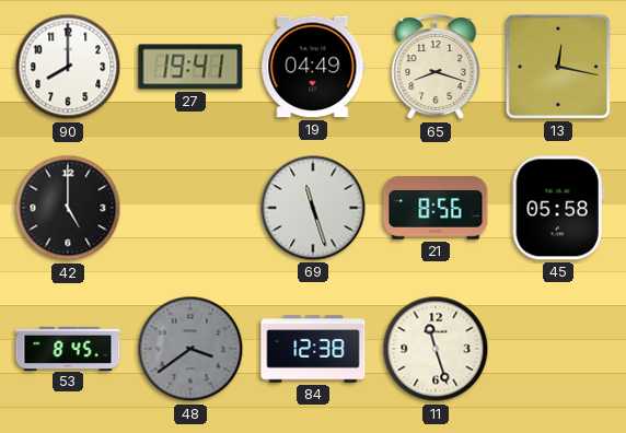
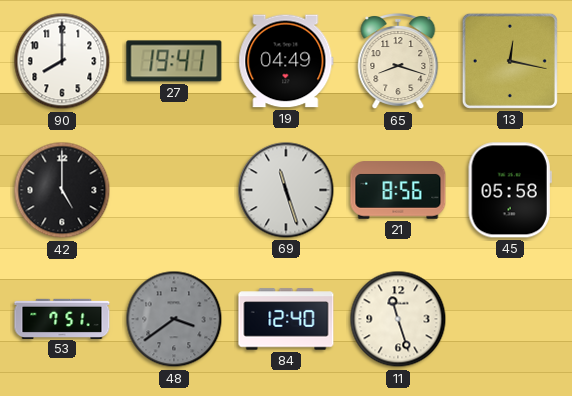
53: 8:45 -> 7:51 (62, 318)
84: 12:38 -> 12:40 (286, 319)
